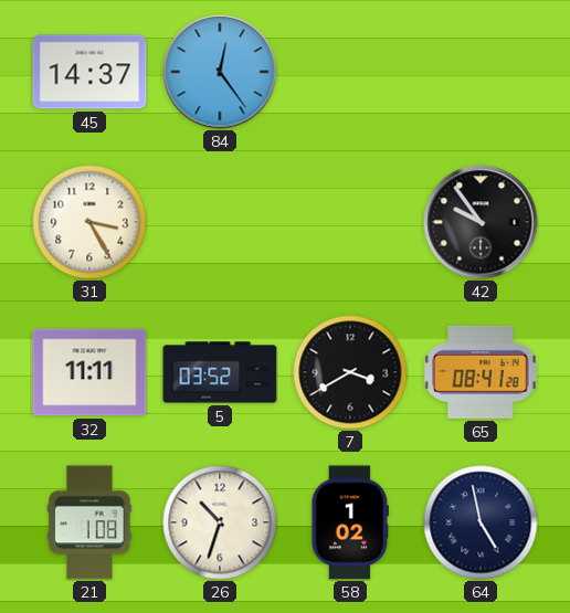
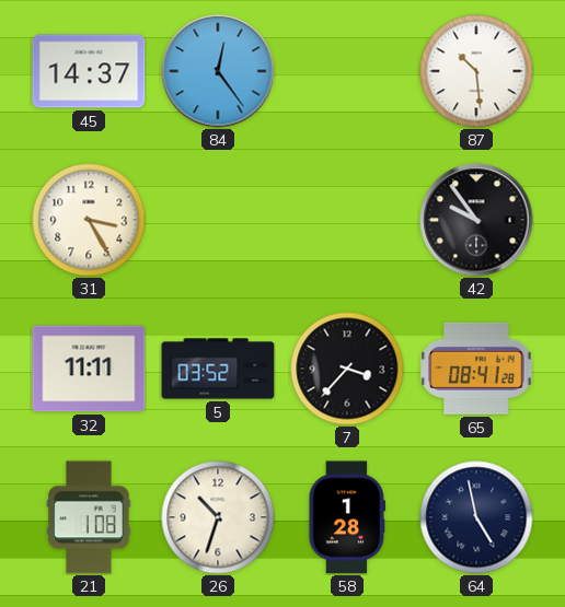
87: none -> 10:29 (476, 71)
7: 3:40 -> 3:37 (347, 369)
58: 1:02 -> 1:28 (346, 517)
